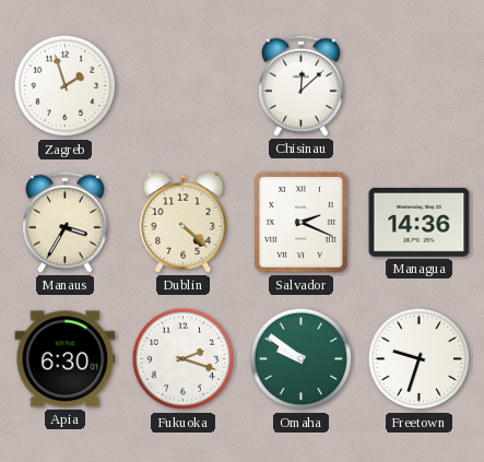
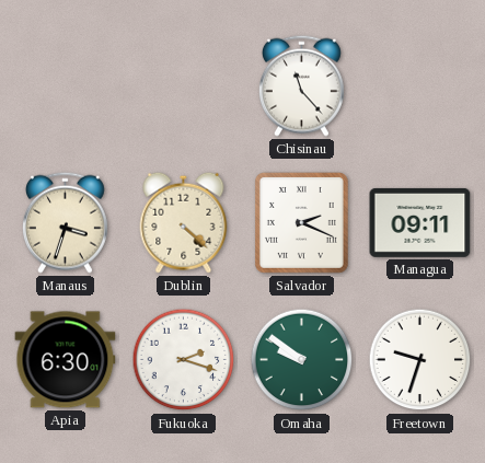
Zagreb: 1:57 -> none (66, 86)
Chisinau: 12:08 -> 11:23 (301, 85)
Manaus: 3:35 -> 3:33 (65, 222)
Managua: 14:36 -> 09:11 (420, 222)
